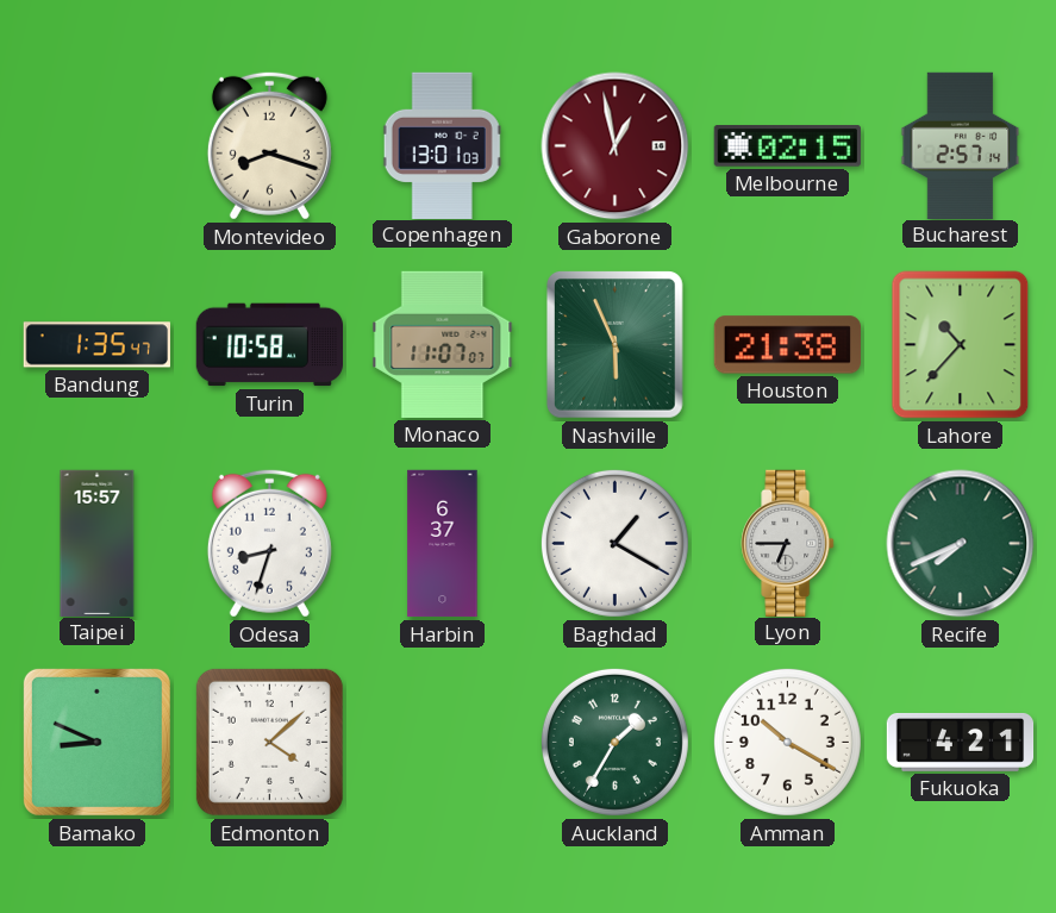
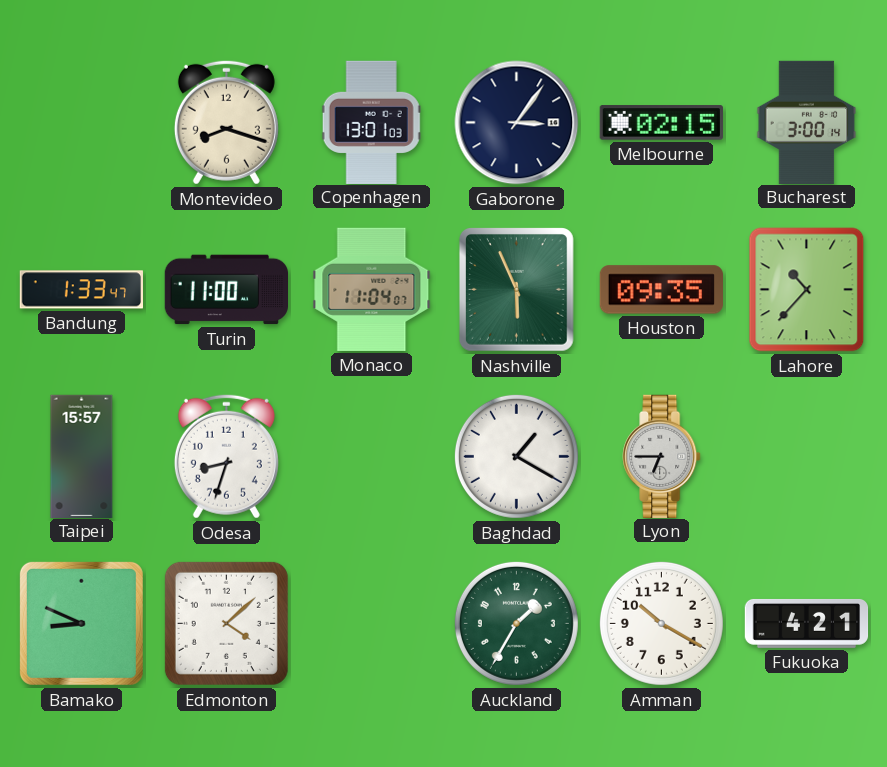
Gaborone: 12:58 -> 3:06 (517, 123)
Gaborone dial: burgundy -> navy (517, 123)
Bucharest: 2:57 -> 3:00 (807, 122)
Bandung: 1:35 -> 1:33 (81, 290)
Turin: 10:58 -> 11:00 (226, 290)
Monaco: 11:07 -> 11:04 (372, 289)
Houston: 21:38 -> 09:35 (661, 290)
Harbin: 6:37 -> none (443, 544)
Recife: 7:41 -> none (961, 544)
